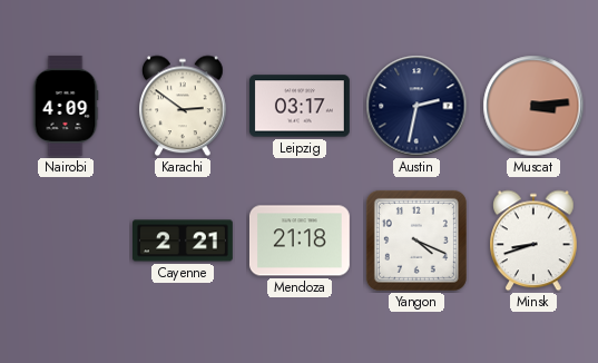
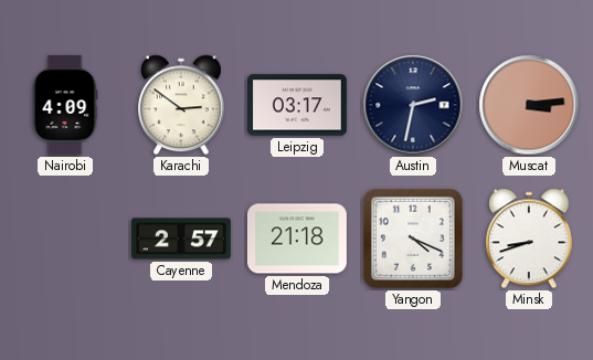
Cayenne: 2:21 -> 2:57 (182, 239)
